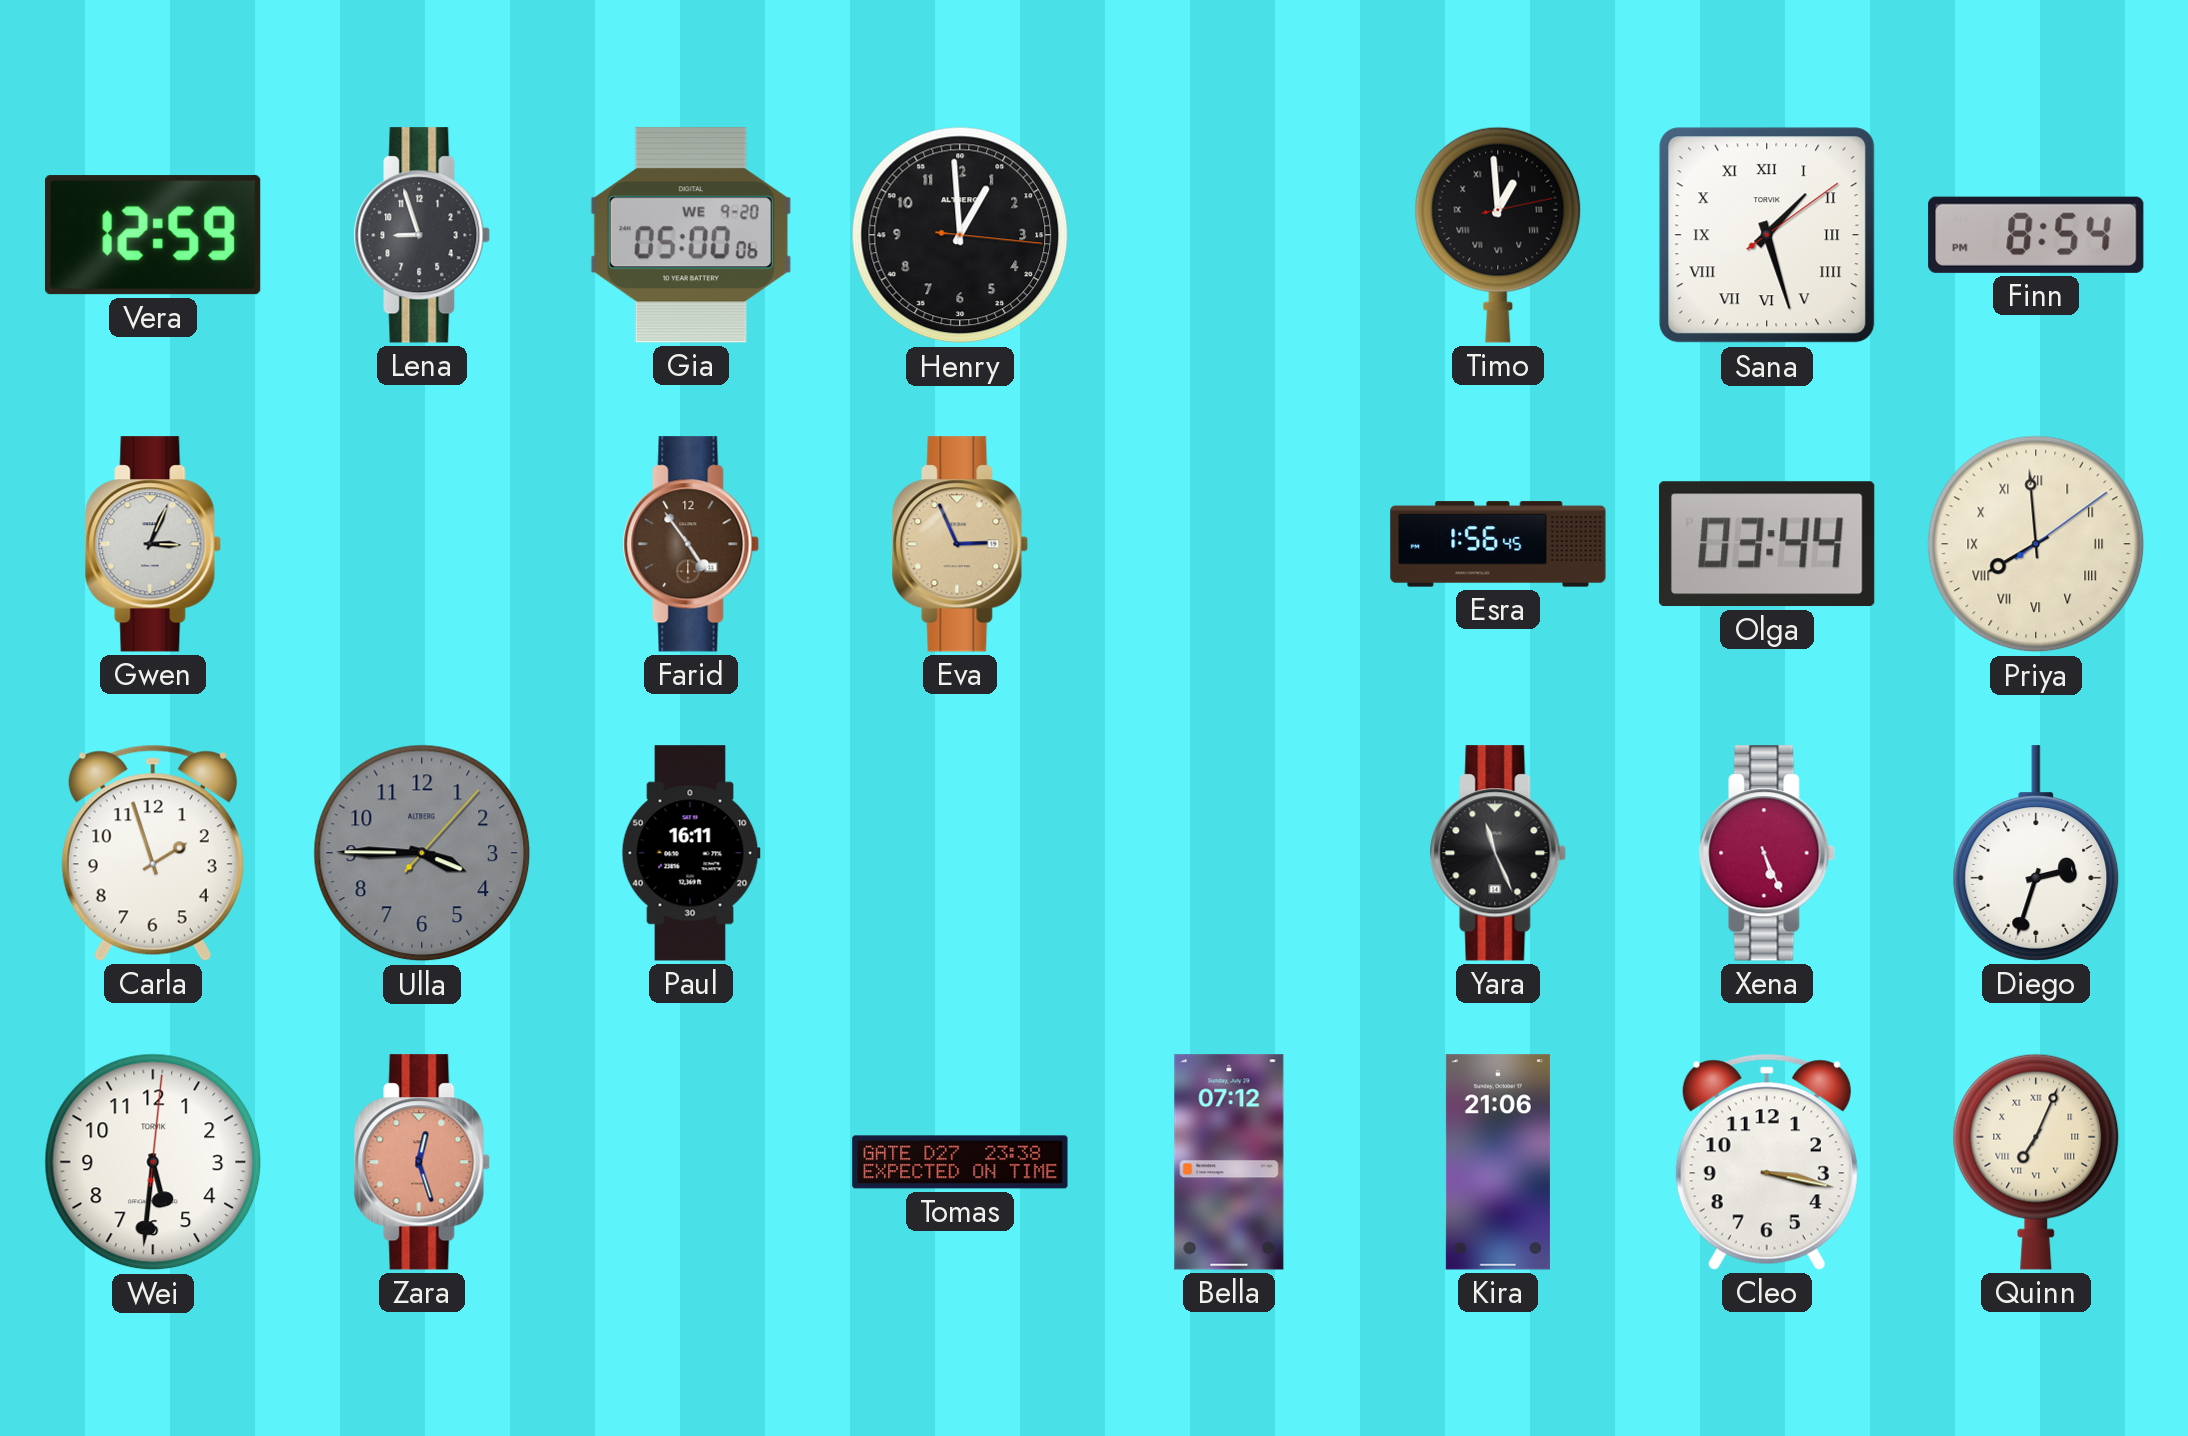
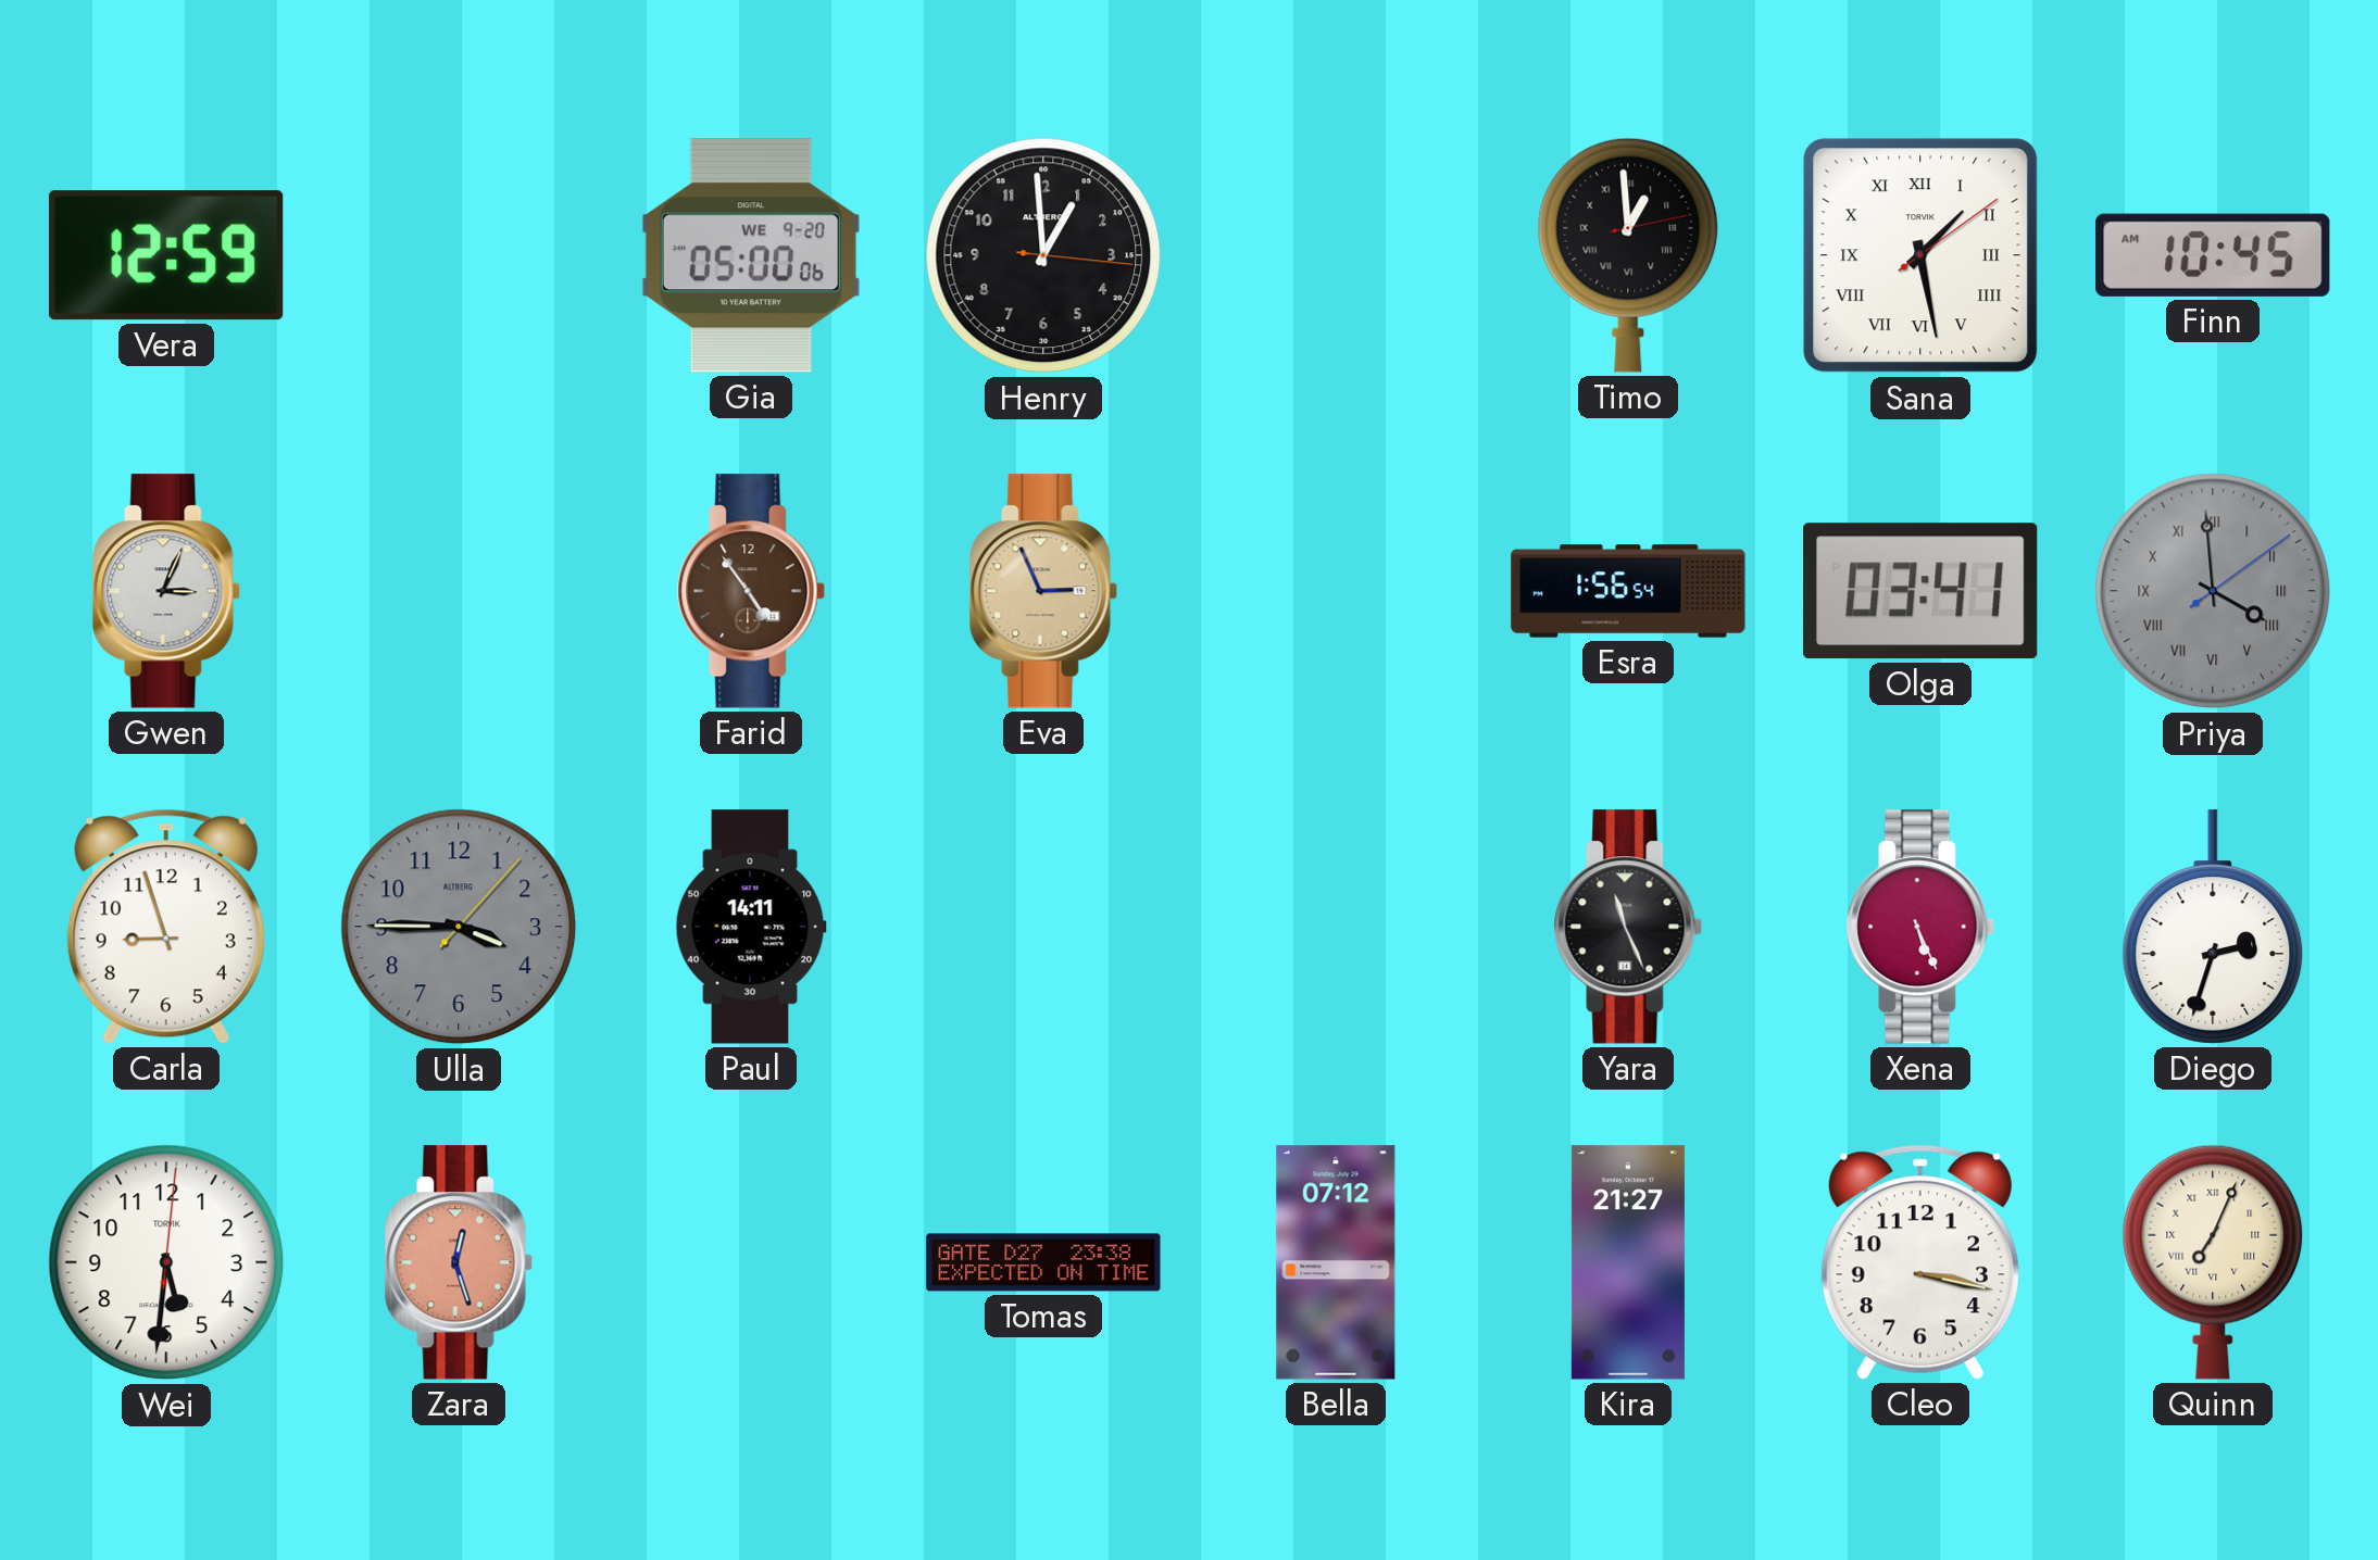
Lena: 8:57 -> none (422, 235)
Sana: 1:27 -> 1:28 (1920, 255)
Finn: 8:54 -> 10:45 (2213, 255)
Esra: 1:56:45 -> 1:56:54 (1628, 591)
Olga: 03:44 -> 03:41 (1922, 591)
Priya: 7:59 -> 3:59 (2213, 591)
Priya dial: cream -> grey (2213, 591)
Carla: 1:57 -> 8:57 (166, 927)
Paul: 16:11 -> 14:11 (751, 927)
Kira: 21:06 -> 21:27 (1628, 1262)
